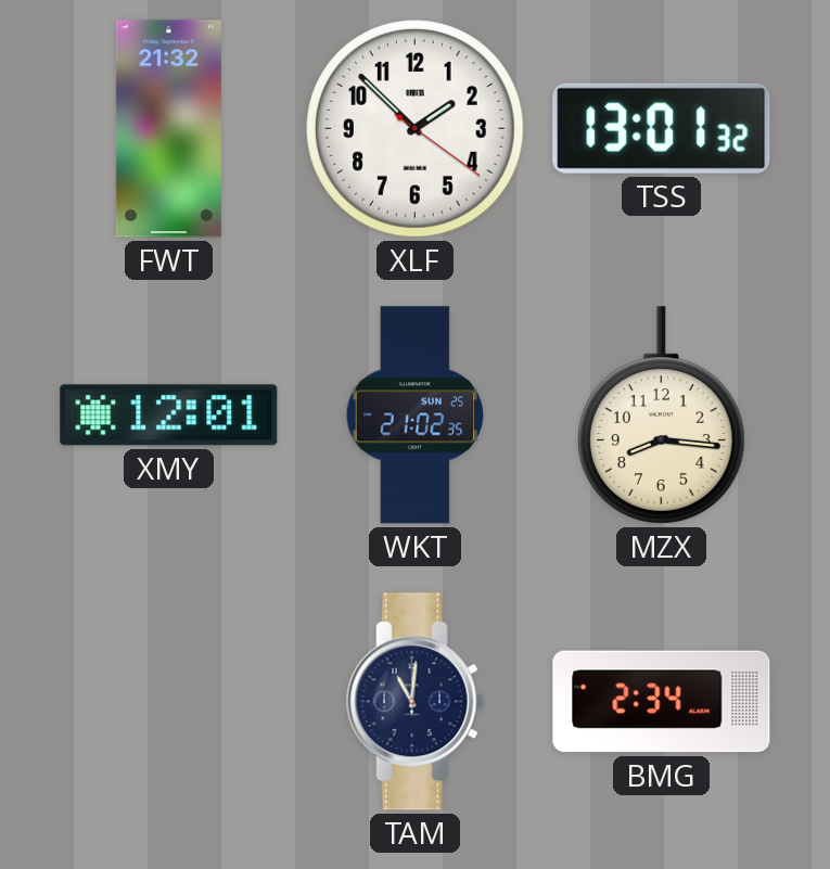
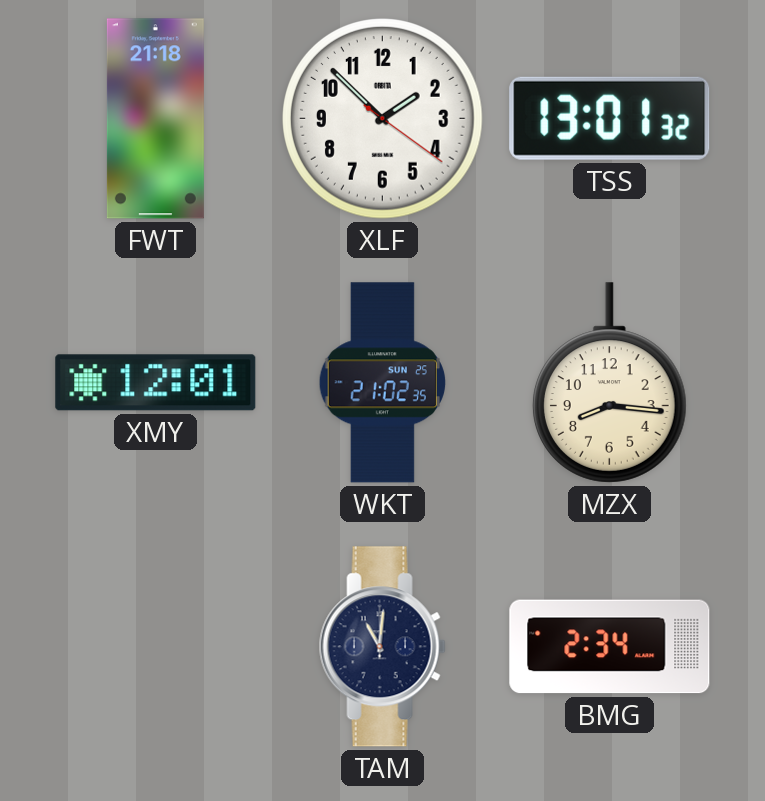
FWT: 21:32 -> 21:18 (155, 119)
